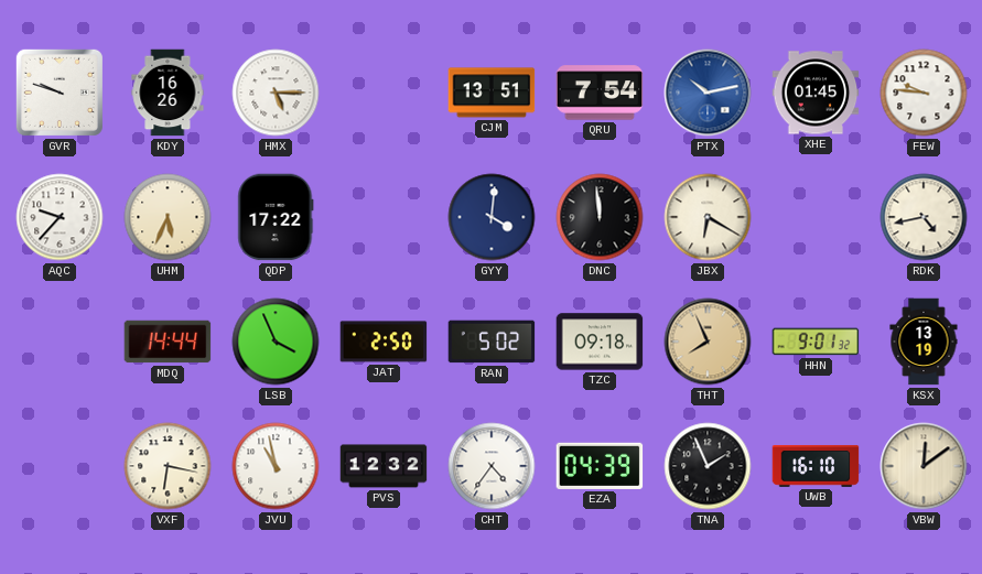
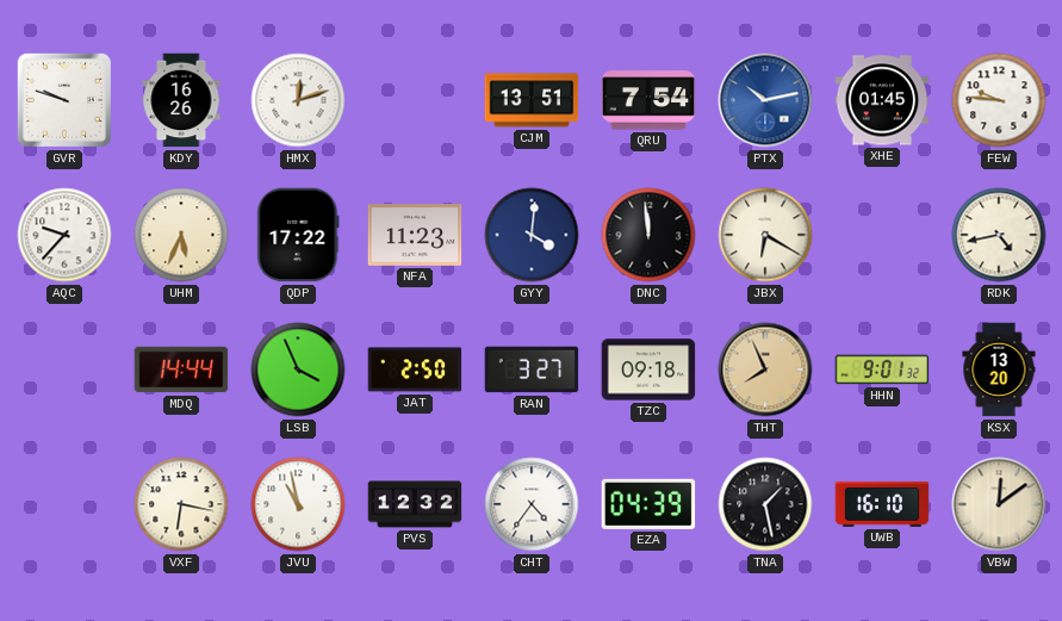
HMX: 5:15 -> 12:12 (298, 100)
NFA: none -> 11:23 (415, 236)
RAN: 5:02 -> 3:27 (532, 370)
KSX: 13:19 -> 13:20 (999, 370)
TNA: 1:56 -> 1:28 (765, 504)
